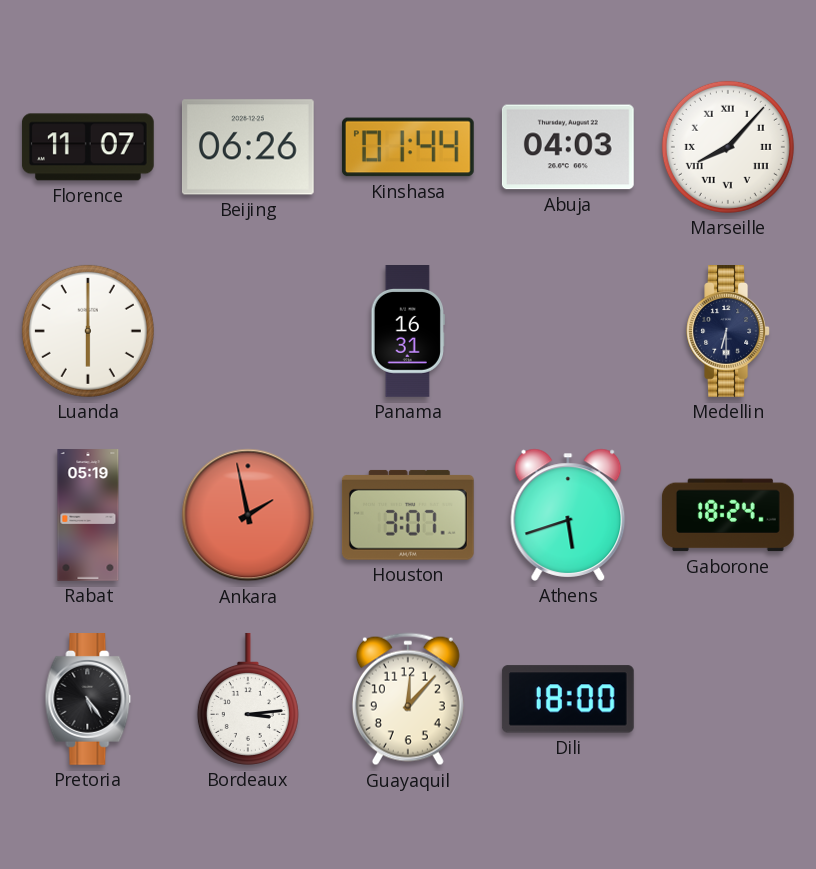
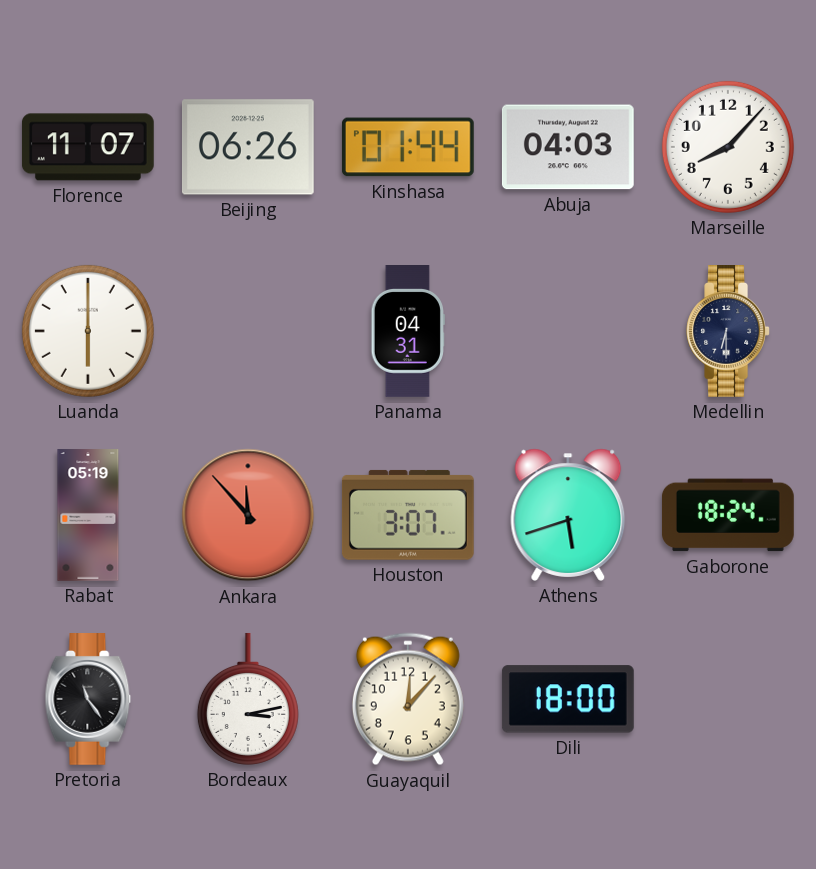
Marseille numerals: Roman -> Arabic (728, 147)
Panama: 16:31 -> 04:31 (408, 332)
Ankara: 1:58 -> 11:53 (248, 515)
Pretoria: 5:24 -> 11:24 (88, 700)
Bordeaux: 3:14 -> 3:13 (248, 699)
